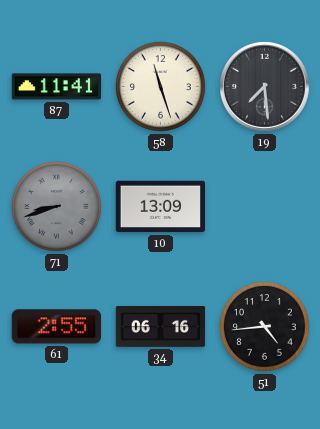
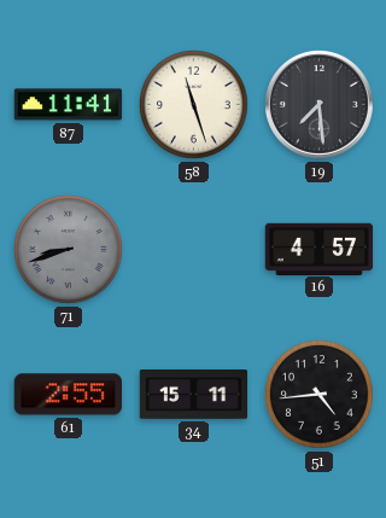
10: 13:09 -> none (161, 207)
16: none -> 4:57 (320, 249)
34: 06:16 -> 15:11 (194, 395)
